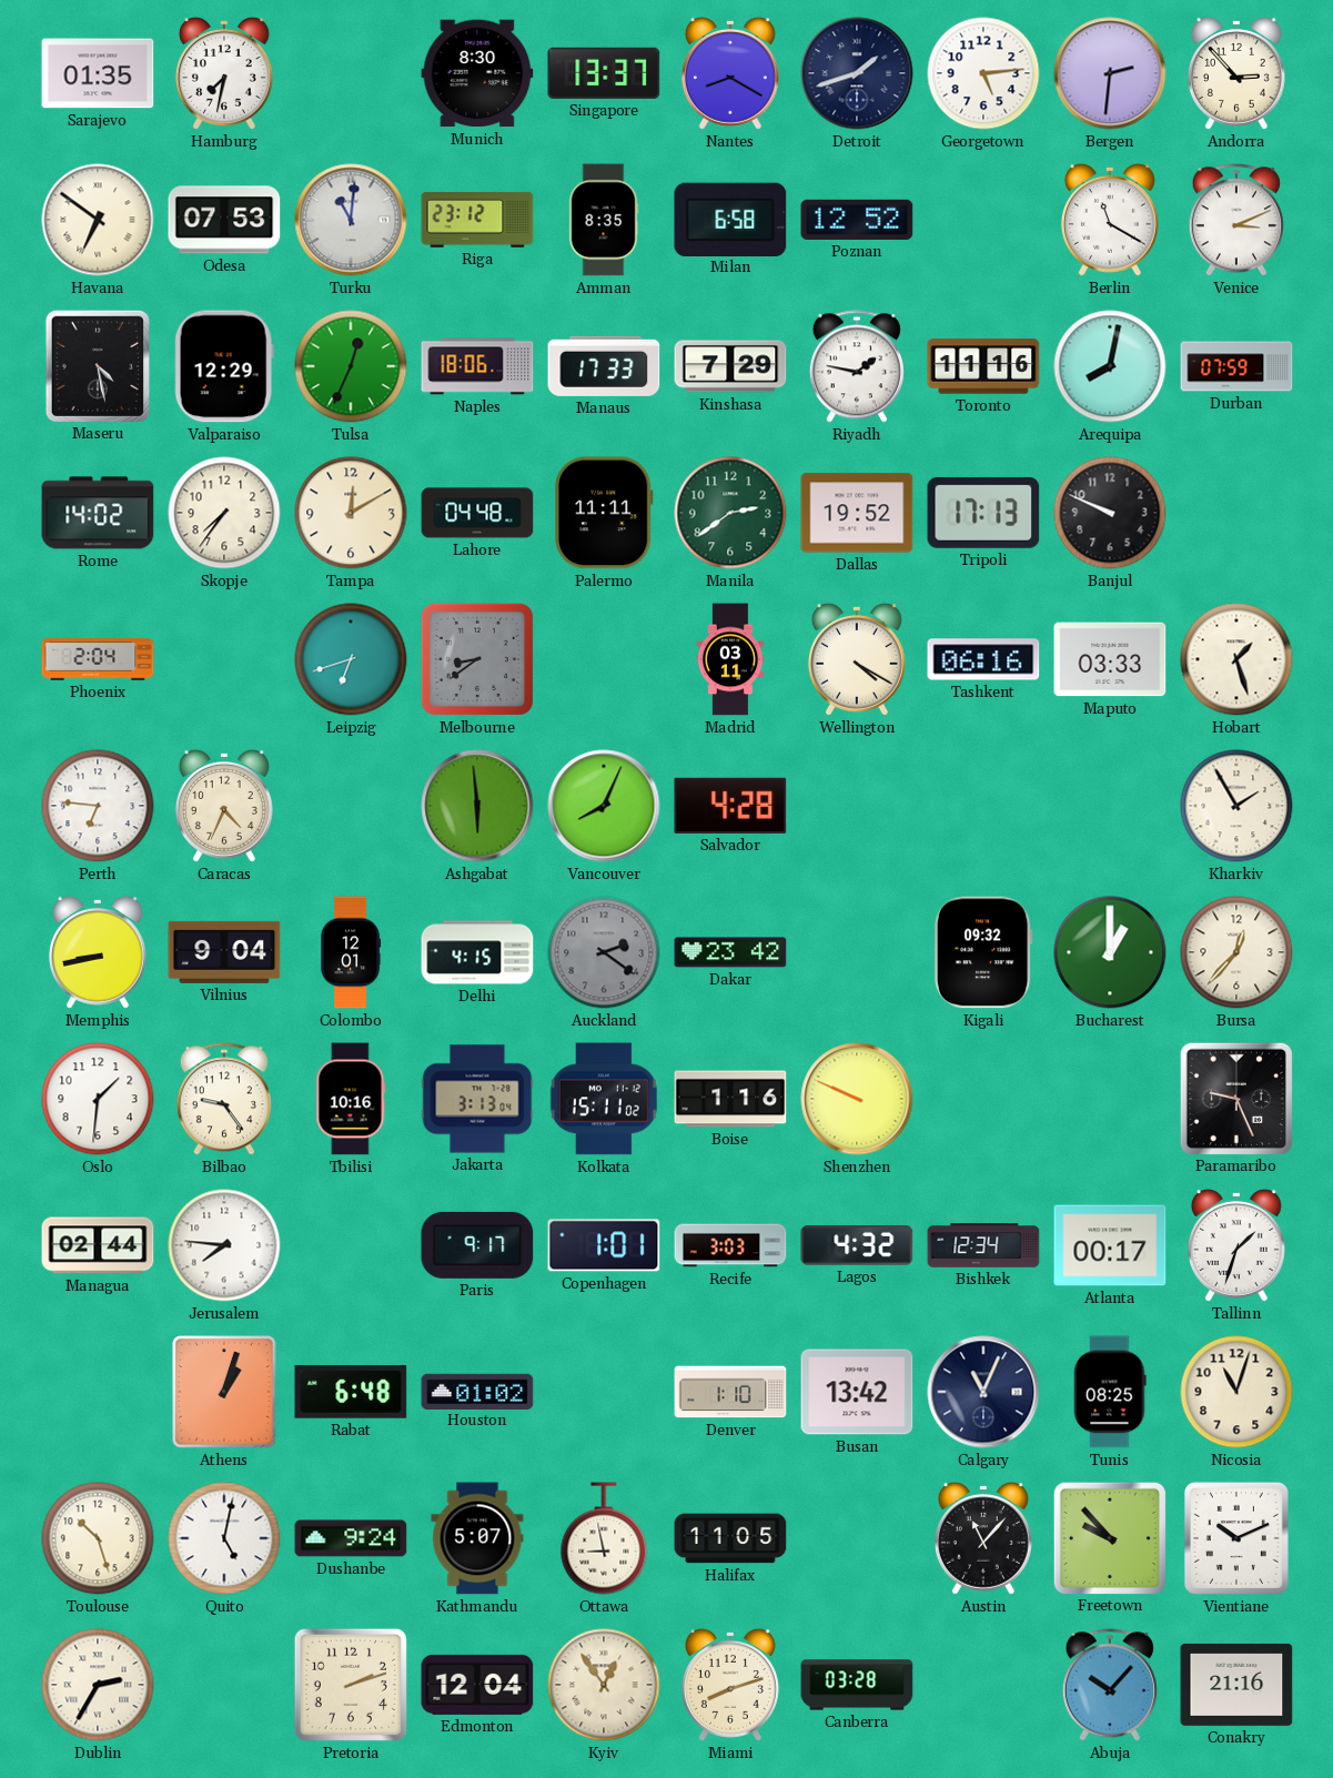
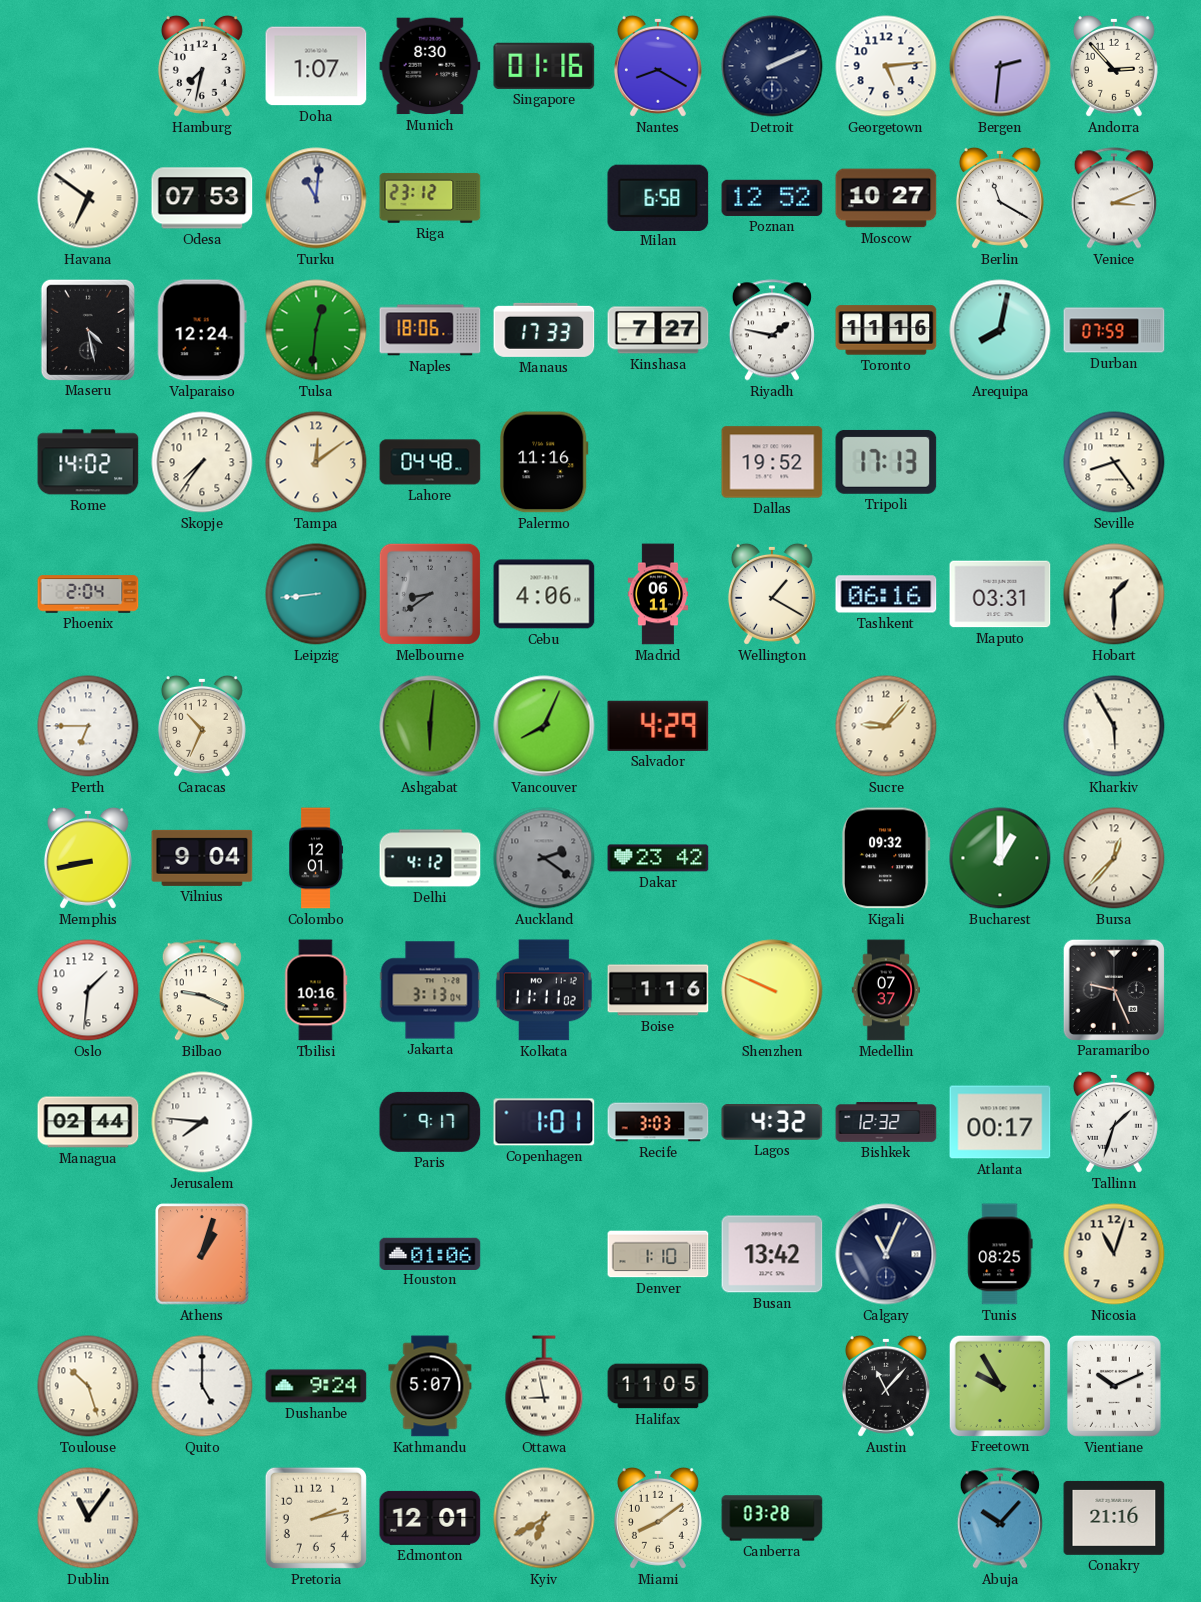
Sarajevo: 01:35 -> none (98, 73)
Doha: none -> 1:07 (316, 66)
Singapore: 13:37 -> 01:16 (544, 66)
Detroit: 1:42 -> 2:11 (772, 66)
Amman: 8:35 -> none (604, 220)
Moscow: none -> 10:27 (886, 198)
Valparaiso: 12:29 -> 12:24 (202, 330)
Tulsa: 12:34 -> 12:31 (316, 330)
Kinshasa: 7:29 -> 7:27 (658, 330)
Tampa: 12:10 -> 12:09 (316, 462)
Palermo: 11:11 -> 11:16 (545, 462)
Manila: 2:39 -> none (730, 513)
Banjul: 9:49 -> none (1110, 513)
Seville: none -> 8:24 (1114, 462)
Leipzig: 6:42 -> 8:44 (316, 594)
Cebu: none -> 4:06 (544, 594)
Madrid: 03:11 -> 06:11 (658, 594)
Wellington: 4:20 -> 1:20 (772, 594)
Maputo: 03:33 -> 03:31 (1000, 594)
Hobart: 1:27 -> 1:30 (1114, 594)
Perth: 6:46 -> 6:45 (88, 726)
Caracas: 4:34 -> 10:34 (202, 726)
Ashgabat: 5:59 -> 6:01 (430, 726)
Salvador: 4:28 -> 4:29 (658, 726)
Sucre: none -> 9:07 (886, 726)
Kharkiv: 1:55 -> 5:55 (1114, 726)
Delhi: 4:15 -> 4:12 (430, 858)
Bilbao: 9:24 -> 9:19 (202, 990)
Kolkata: 15:11 -> 11:11 (544, 990)
Medellin: none -> 07:37 (886, 990)
Bishkek: 12:34 -> 12:32 (886, 1122)
Rabat: 6:48 -> none (351, 1392)
Houston: 01:02 -> 01:06 (430, 1253)
Quito: 5:02 -> 5:00 (202, 1386)
Freetown: 9:53 -> 9:55 (999, 1385)
Dublin: 2:35 -> 11:06 (88, 1518)
Pretoria: 2:12 -> 2:13 (316, 1518)
Edmonton: 12:04 -> 12:01 (430, 1518)
Kyiv: 12:54 -> 6:40 (544, 1518)
Miami: 8:12 -> 8:09 (658, 1518)
